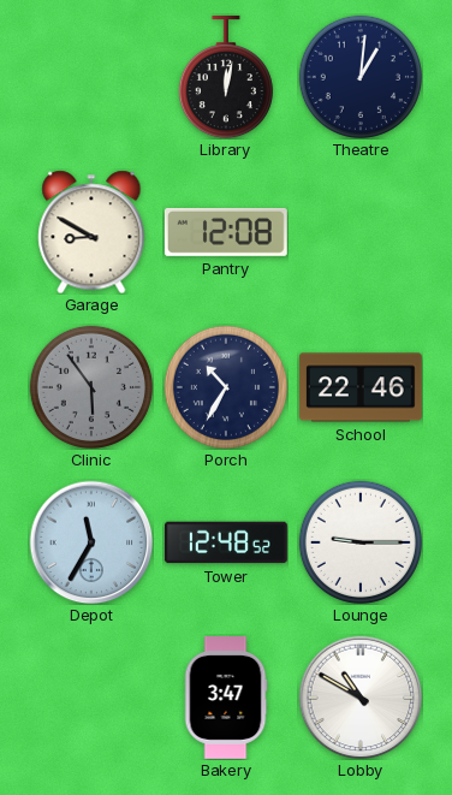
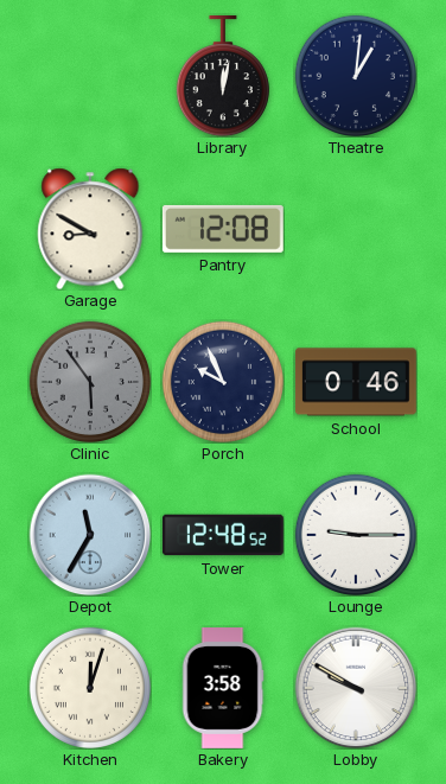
Porch: 10:35 -> 9:56 (223, 382)
School: 22:46 -> 0:46 (356, 382)
Kitchen: none -> 12:03 (90, 688)
Bakery: 3:47 -> 3:58 (223, 689)
Lobby: 10:50 -> 9:50 (356, 688)
